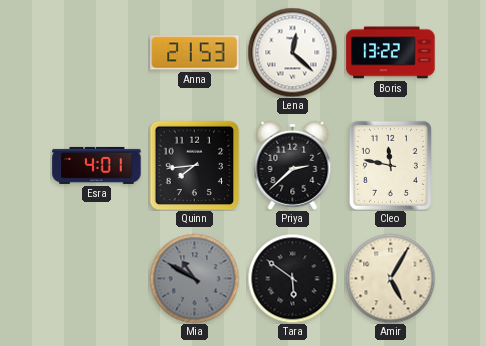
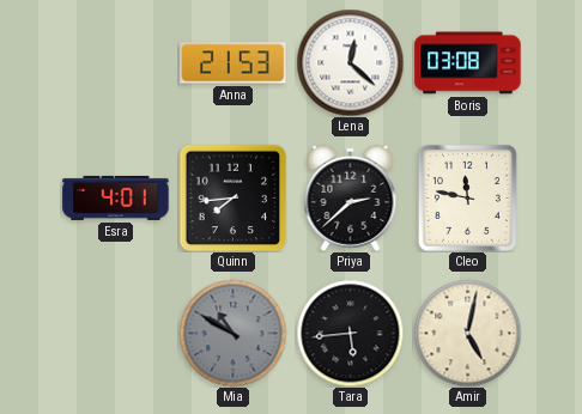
Boris: 13:22 -> 03:08 (468, 63)
Tara: 5:51 -> 5:44 (350, 333)
Amir: 5:05 -> 5:02 (467, 333)
